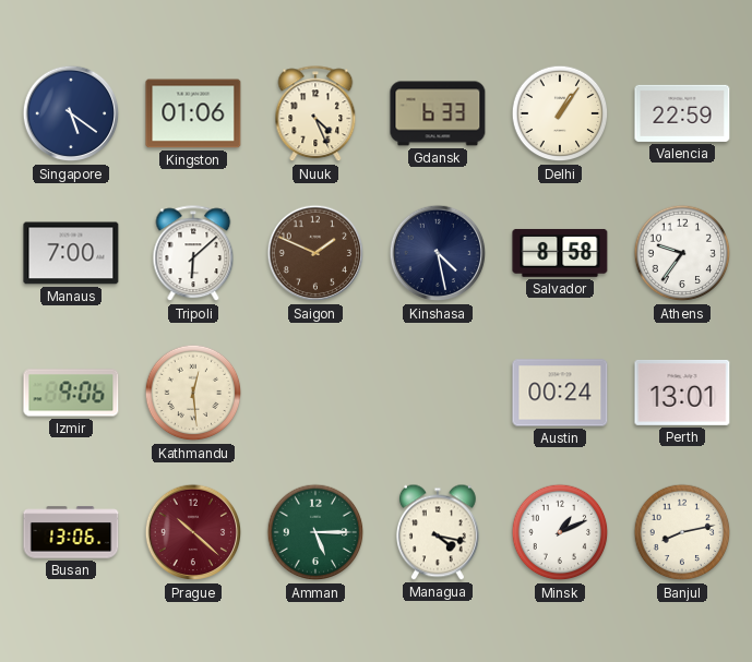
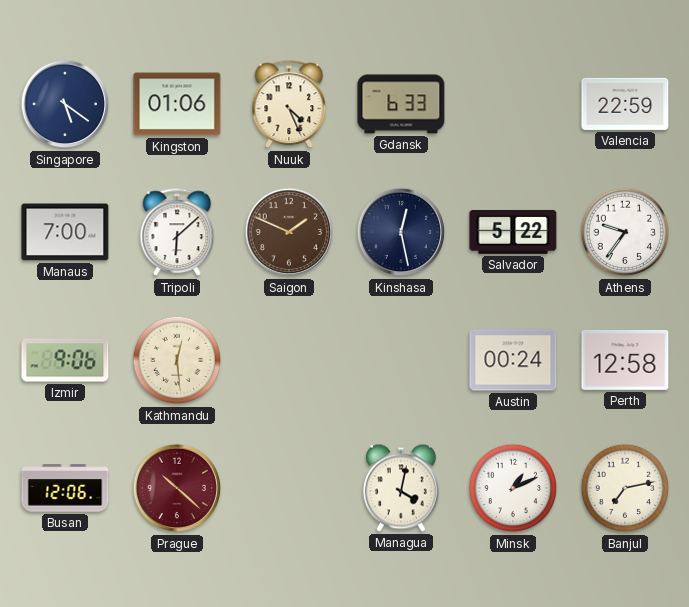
Delhi: 1:06 -> none (560, 113)
Kinshasa: 4:28 -> 12:28 (401, 232)
Salvador: 8:58 -> 5:22 (513, 232)
Perth: 13:01 -> 12:58 (625, 360)
Busan: 13:06 -> 12:06 (65, 488)
Amman: 5:15 -> none (315, 532)
Managua: 4:17 -> 4:02 (401, 488)
Banjul: 8:13 -> 7:13 (625, 488)
